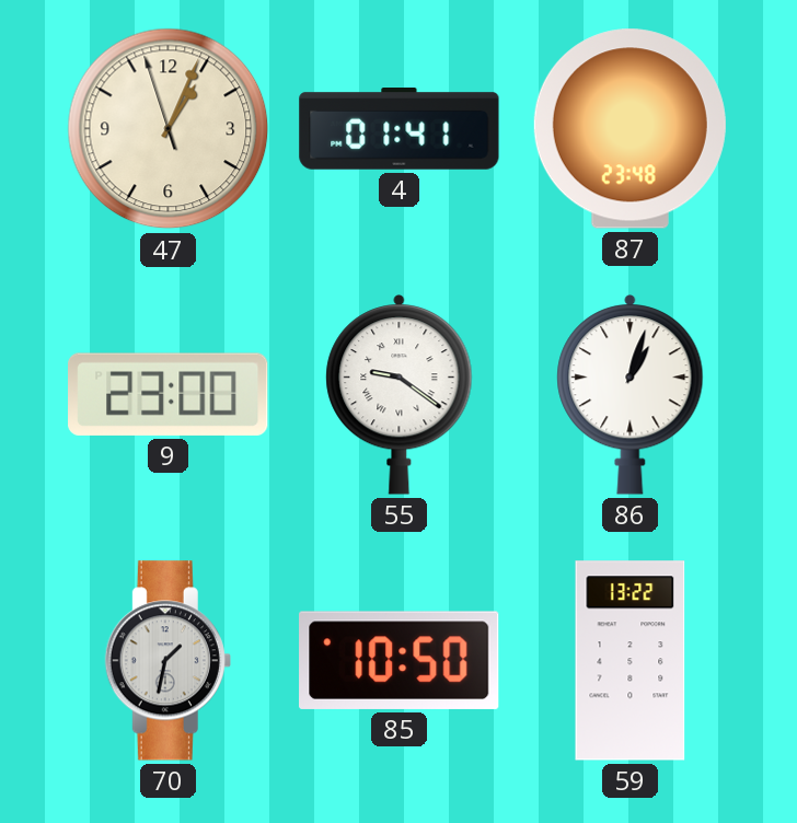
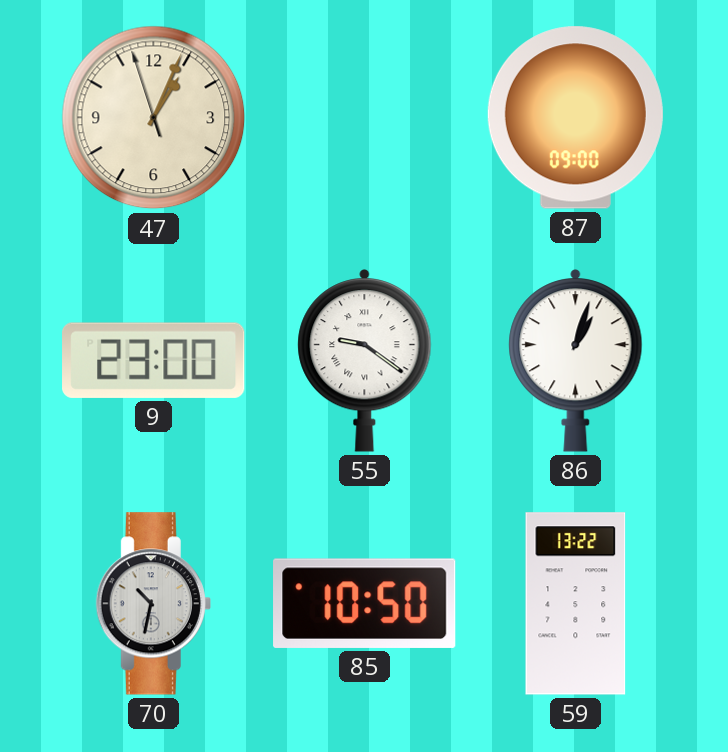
4: 01:41 -> none (400, 129)
87: 23:48 -> 09:00 (575, 118)
70: 1:32 -> 10:32 (153, 604)
